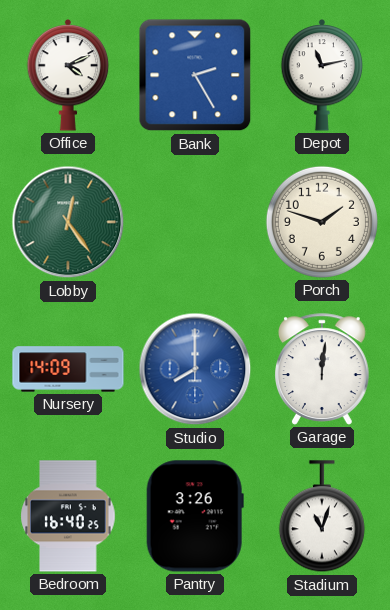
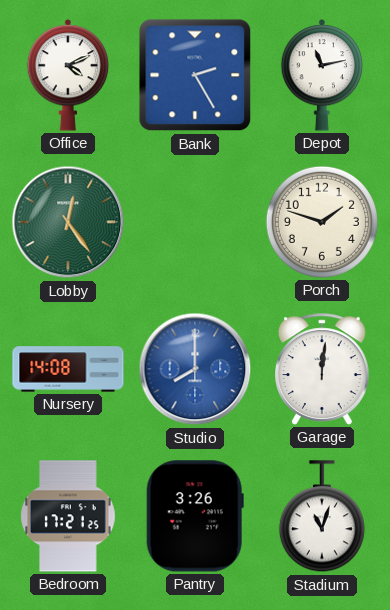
Nursery: 14:09 -> 14:08 (68, 369)
Bedroom: 16:40 -> 17:21 (68, 516)
